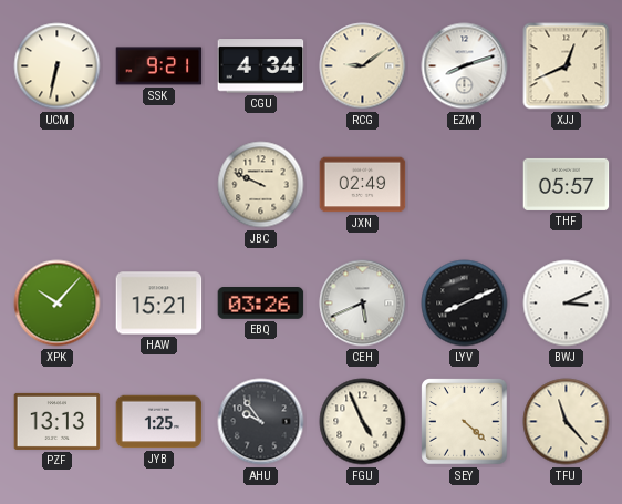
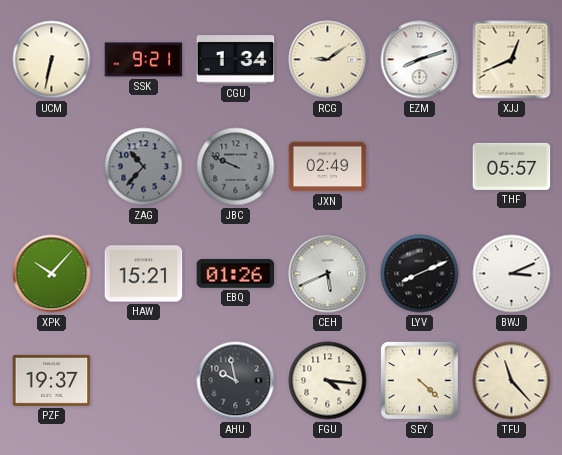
CGU: 4:34 -> 1:34 (236, 60)
ZAG: none -> 10:37 (144, 167)
JBC dial: cream -> grey (236, 167)
EBQ: 03:26 -> 01:26 (236, 274)
PZF: 13:13 -> 19:37 (52, 380)
JYB: 1:25 -> none (159, 422)
AHU: 9:54 -> 9:58 (236, 381)
FGU: 4:56 -> 4:16 (328, 381)
